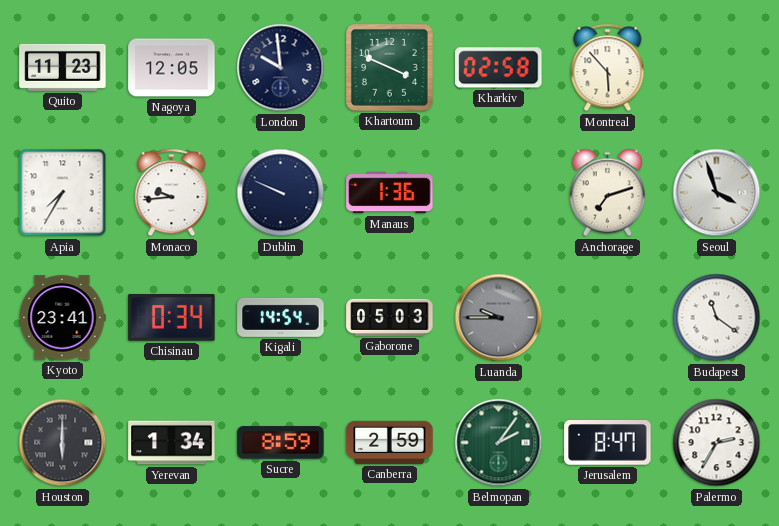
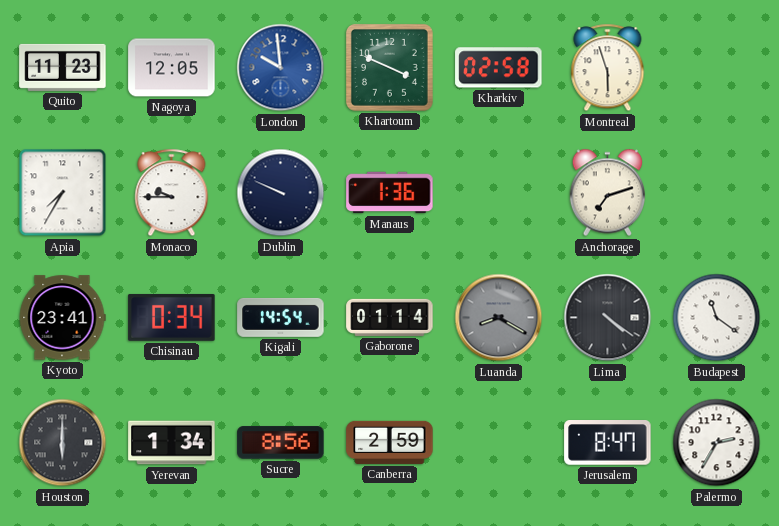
London dial: navy -> blue (281, 68)
Montreal: 5:53 -> 5:57 (608, 68)
Monaco: 9:44 -> 9:45 (172, 193)
Seoul: 3:57 -> none (717, 193)
Gaborone: 05:03 -> 01:14 (390, 317)
Luanda: 9:45 -> 8:20 (499, 318)
Lima: none -> 4:21 (608, 318)
Sucre: 8:59 -> 8:56 (281, 443)
Belmopan: 2:06 -> none (499, 443)
